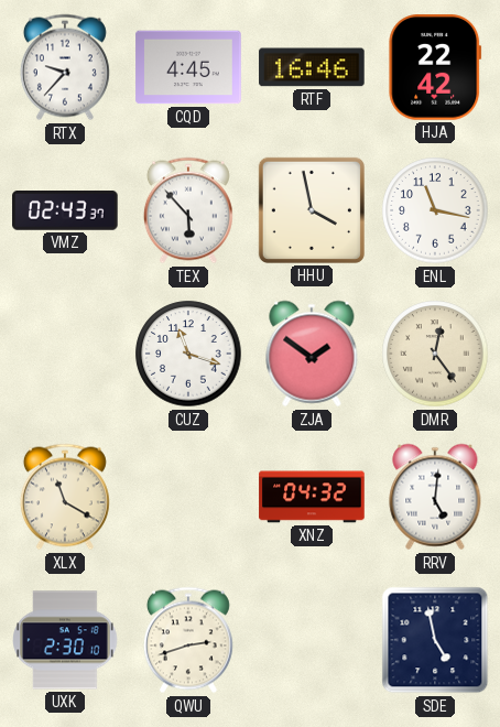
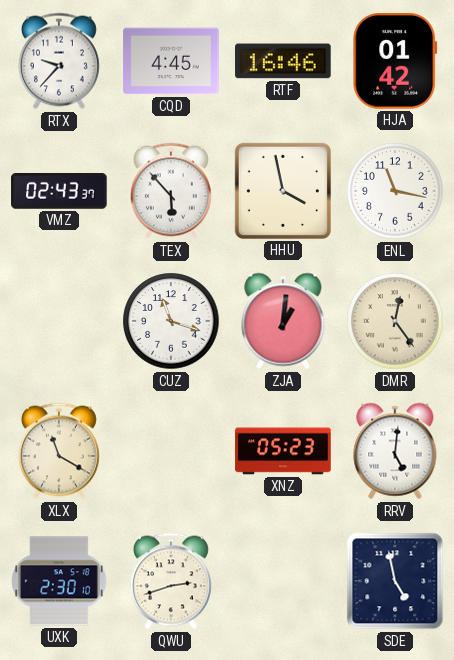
HJA: 22:42 -> 01:42 (395, 61)
ZJA: 1:51 -> 1:01 (283, 321)
XNZ: 04:32 -> 05:23 (283, 451)
